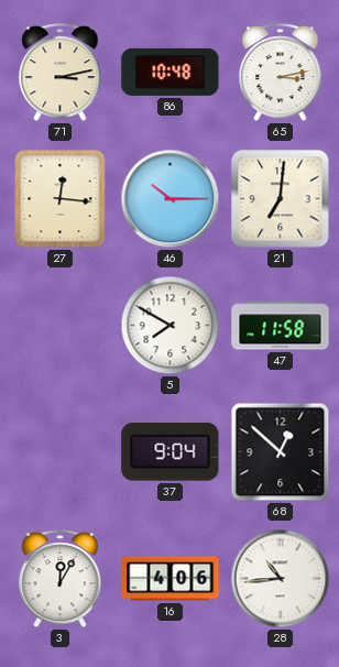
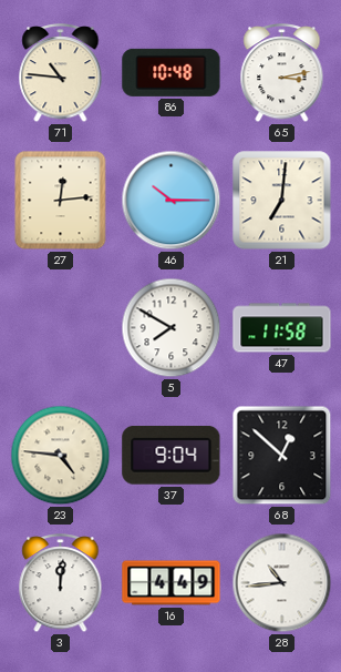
71: 3:13 -> 10:46 (61, 73)
27: 12:16 -> 12:14 (61, 201)
23: none -> 4:46 (61, 456)
3: 12:05 -> 12:01 (61, 583)
16: 4:06 -> 4:49 (172, 583)
